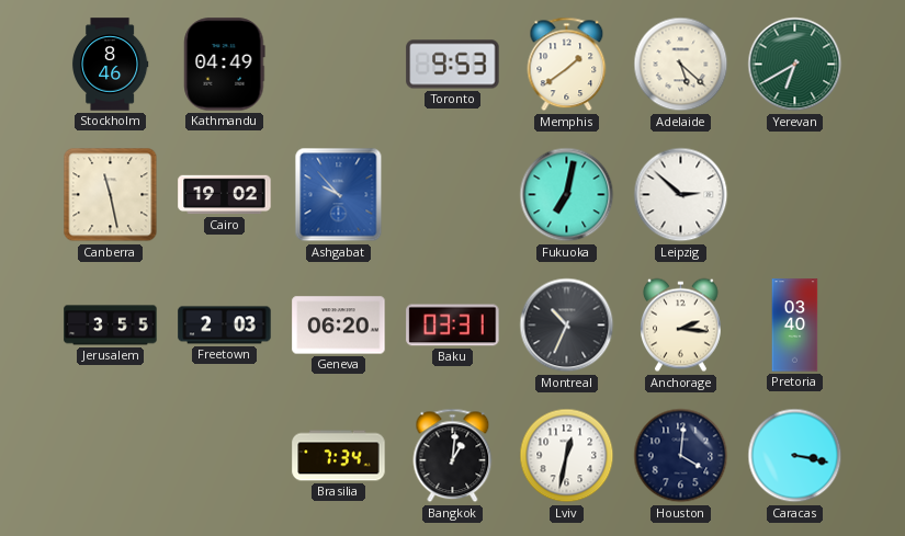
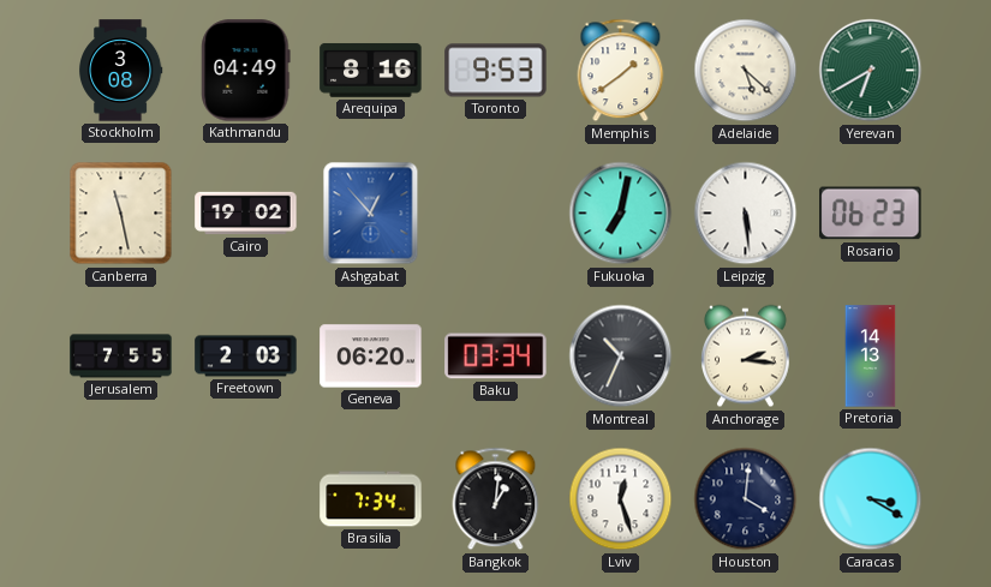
Stockholm: 8:46 -> 3:08 (120, 71)
Arequipa: none -> 8:16 (371, 70)
Ashgabat: 9:53 -> 12:53 (371, 214)
Leipzig: 2:52 -> 5:29 (746, 214)
Rosario: none -> 06:23 (871, 214)
Jerusalem: 3:55 -> 7:55 (121, 357)
Baku: 03:31 -> 03:34 (496, 357)
Pretoria: 03:40 -> 14:13 (871, 357)
Lviv: 12:32 -> 12:27 (621, 499)
Caracas: 3:17 -> 3:20 (871, 499)
